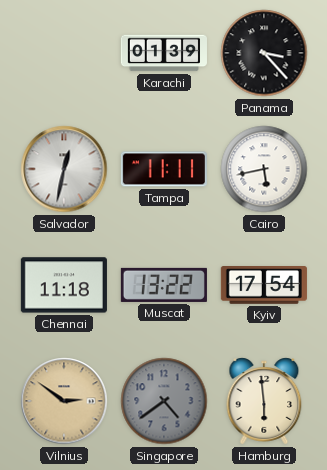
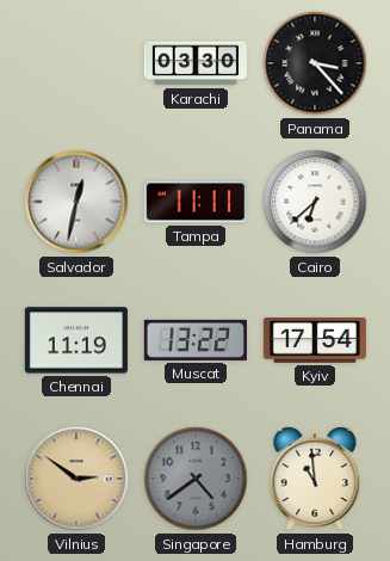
Karachi: 01:39 -> 03:30 (196, 63)
Cairo: 5:43 -> 6:38 (315, 202)
Chennai: 11:18 -> 11:19 (76, 340)
Hamburg: 5:59 -> 10:59 (315, 479)
